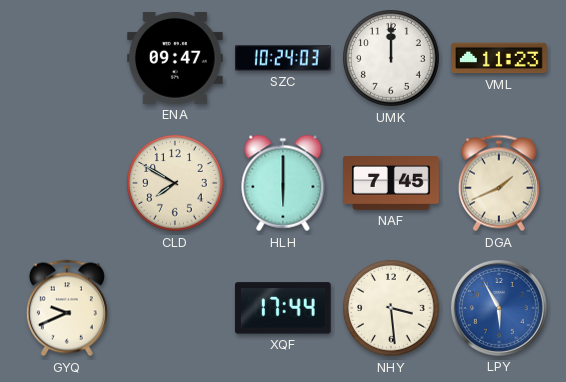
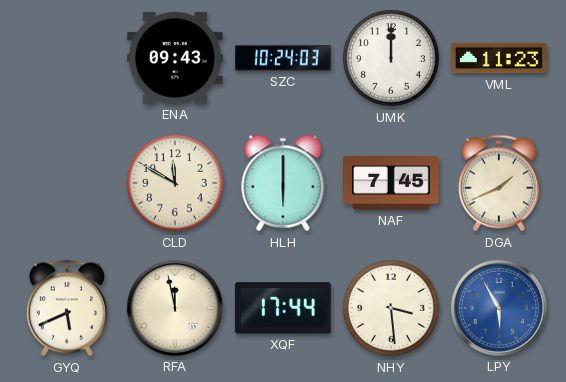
ENA: 09:47 -> 09:43 (176, 58)
CLD: 7:50 -> 11:50 (175, 183)
GYQ: 9:41 -> 5:41 (67, 308)
RFA: none -> 11:58 (175, 308)
